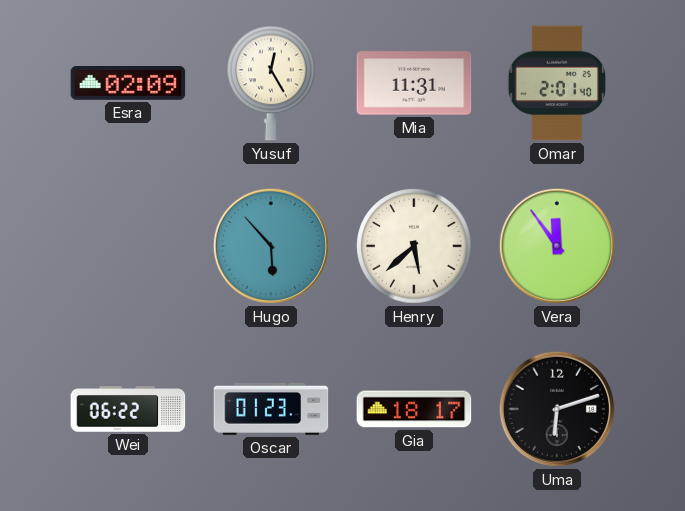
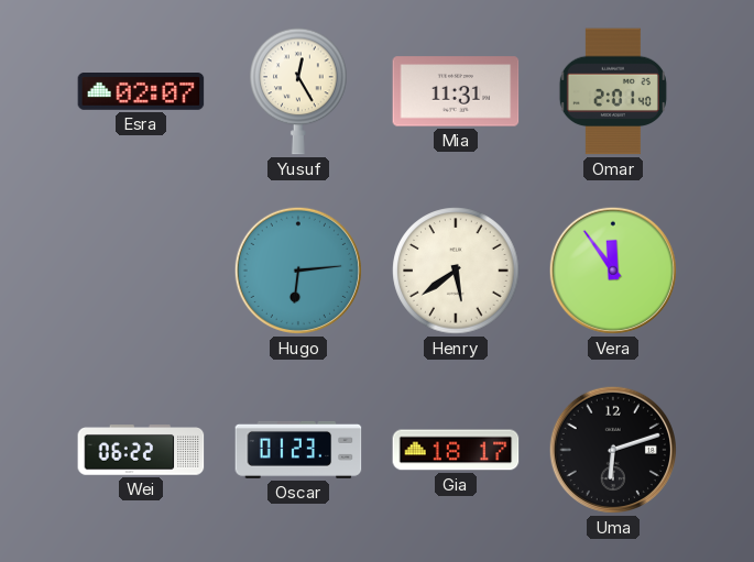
Esra: 02:09 -> 02:07 (141, 92)
Hugo: 5:53 -> 6:14 (298, 271)
Henry: 5:38 -> 5:39 (456, 271)
